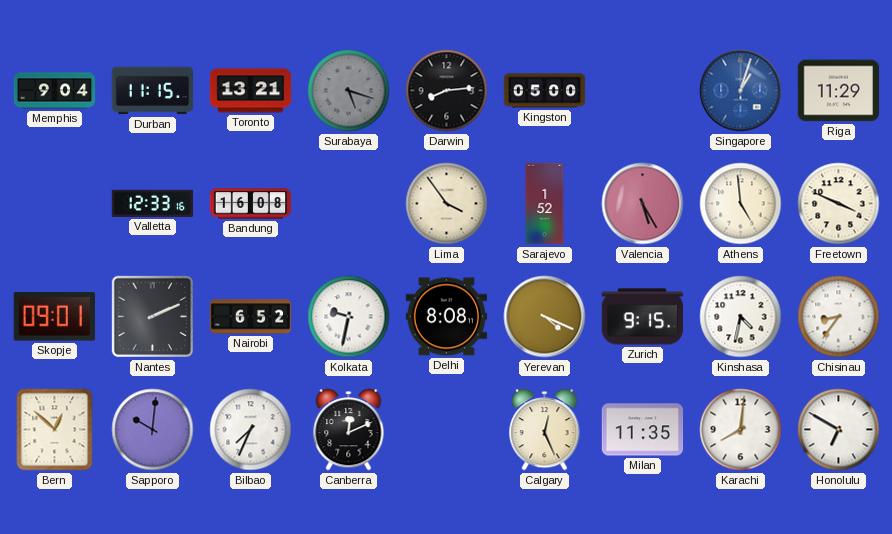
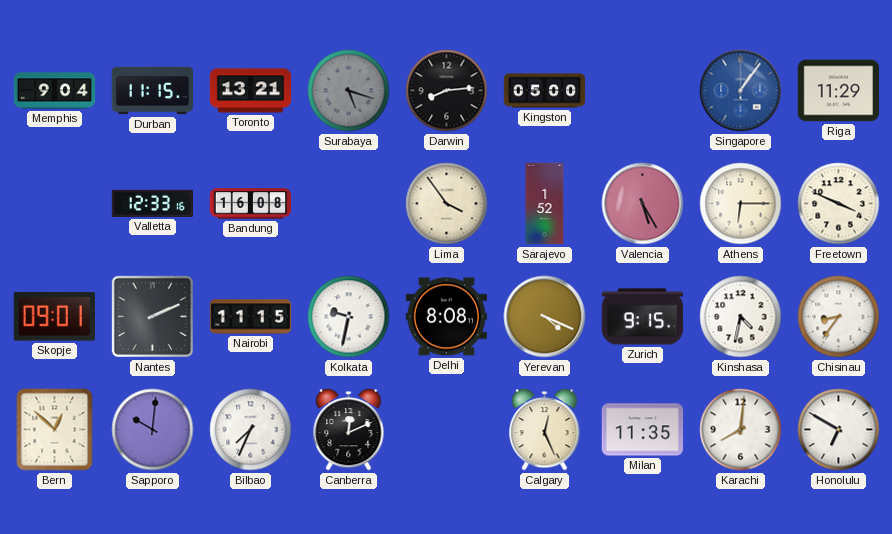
Singapore: 1:03 -> 1:06 (741, 91)
Athens: 4:59 -> 6:15 (741, 204)
Nairobi: 6:52 -> 11:15 (251, 317)
